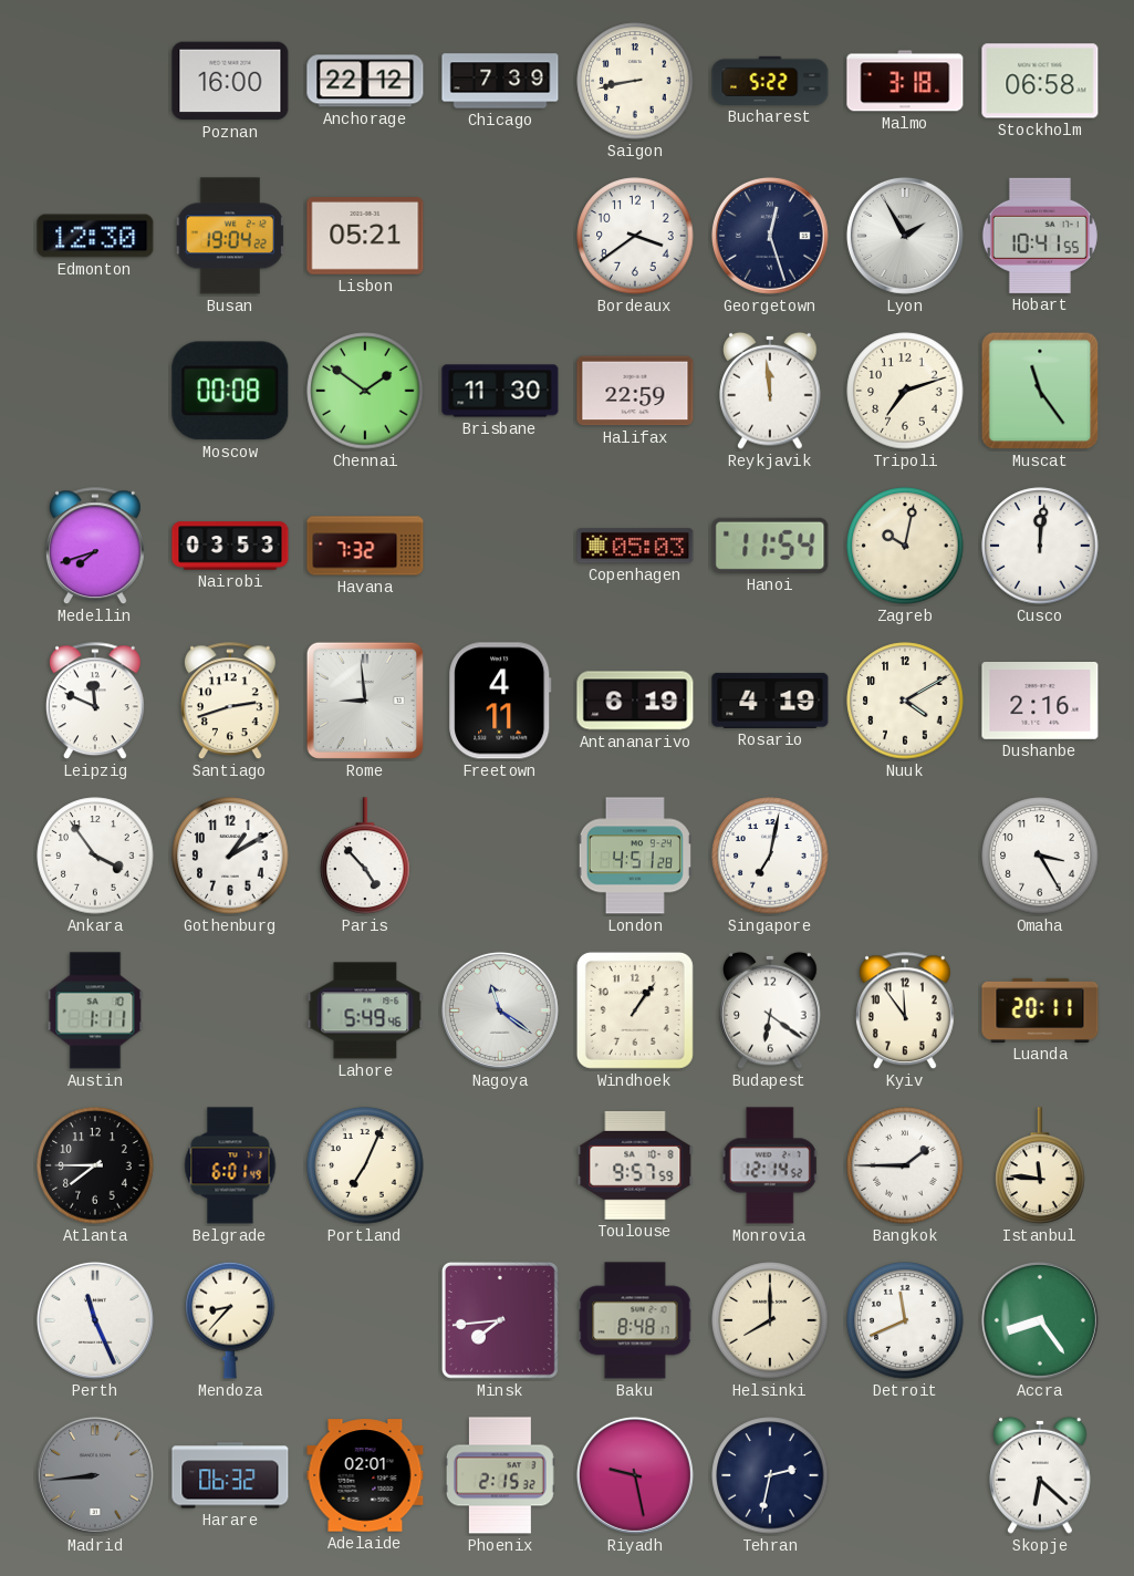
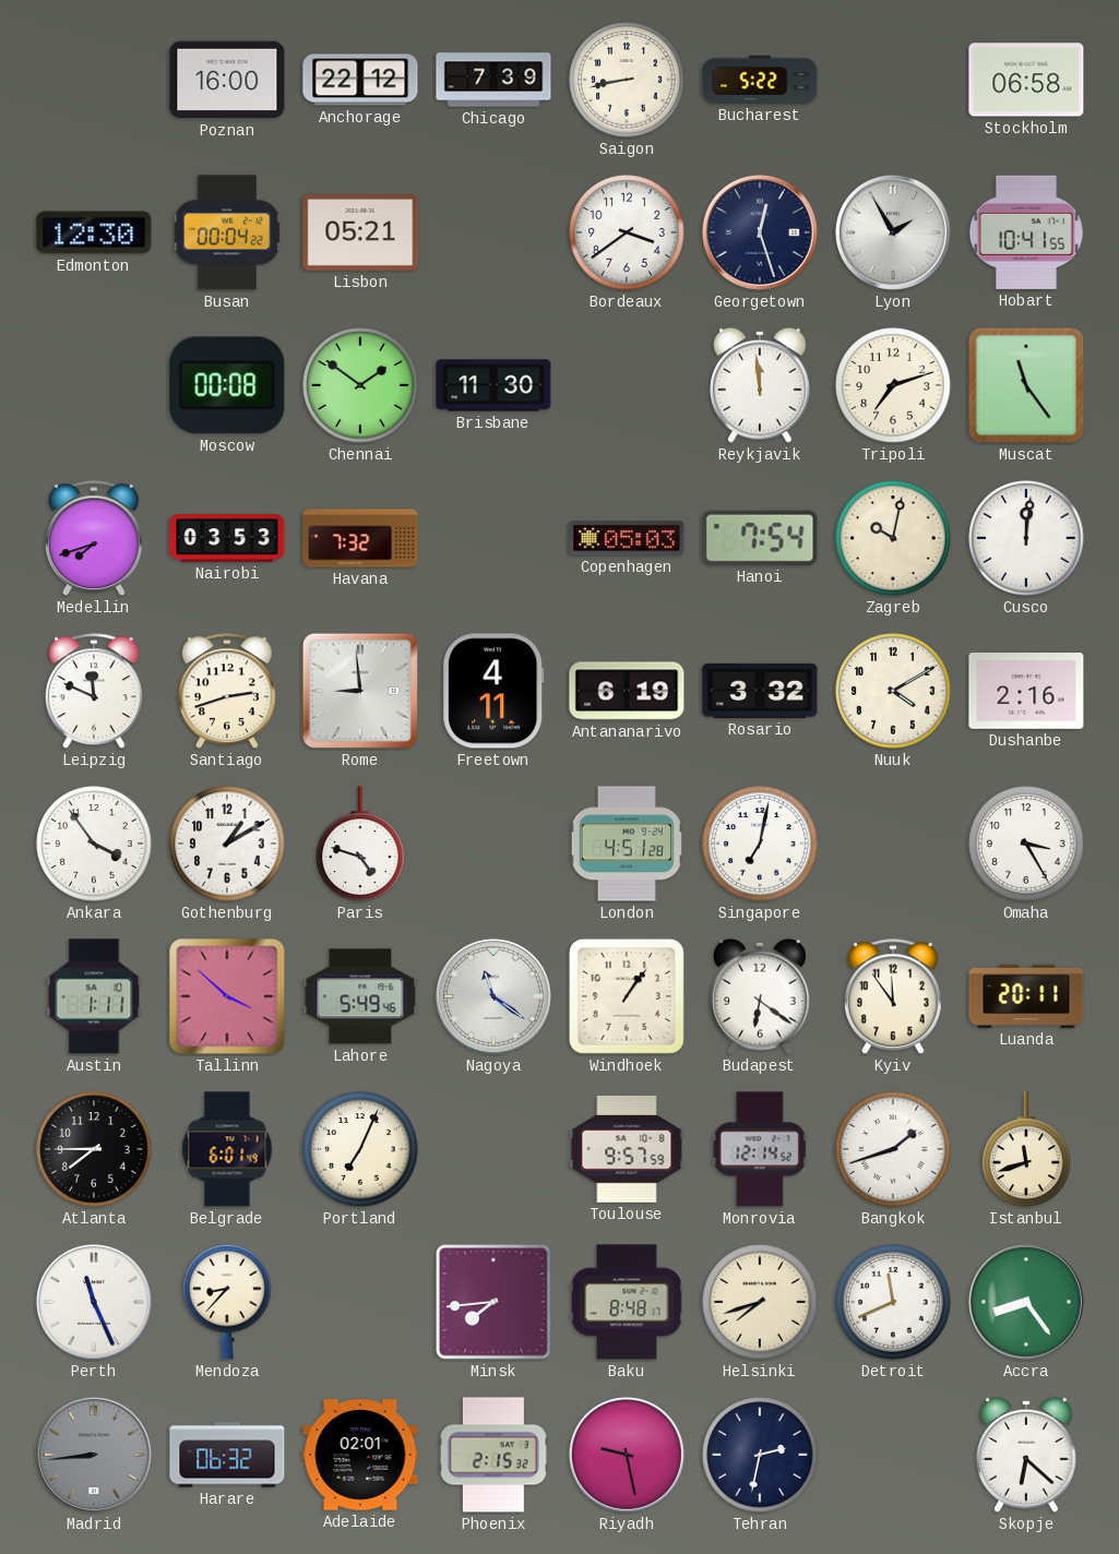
Malmo: 3:18 -> none (905, 81)
Busan: 19:04 -> 00:04 (227, 232)
Halifax: 22:59 -> none (635, 391)
Hanoi: 11:54 -> 7:54 (760, 538)
Rosario: 4:19 -> 3:32 (760, 691)
Paris: 4:53 -> 4:48 (360, 844)
Tallinn: none -> 3:52 (227, 996)
Bangkok: 1:45 -> 1:42 (893, 1149)
Istanbul: 11:46 -> 11:42 (1026, 1149)
Helsinki: 8:00 -> 7:42 (760, 1302)
